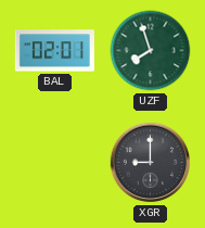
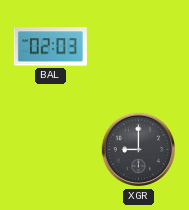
BAL: 02:01 -> 02:03 (50, 47)
UZF: 7:57 -> none (151, 51)
